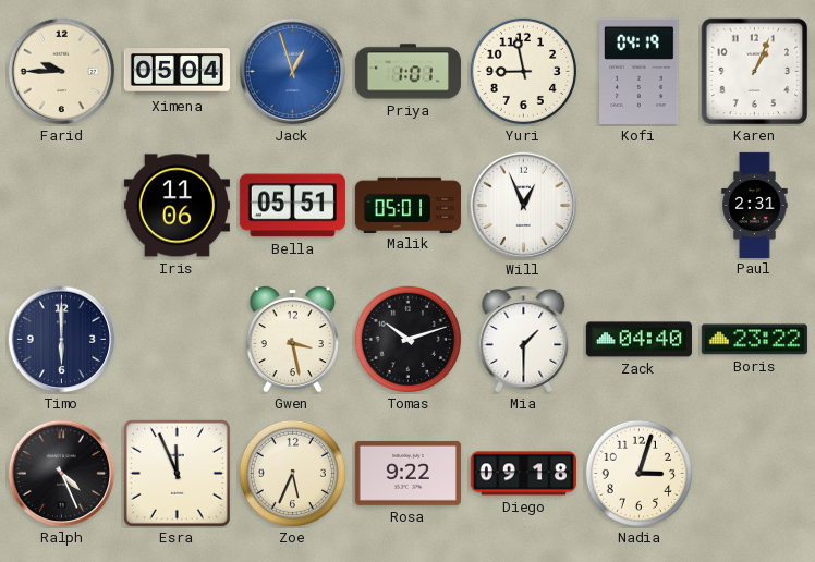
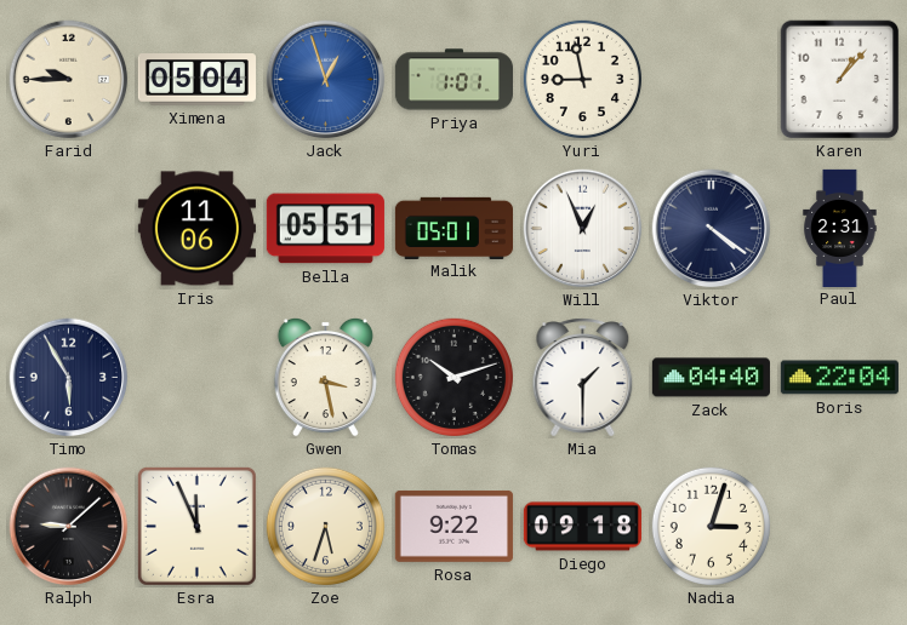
Kofi: 04:19 -> none (640, 71)
Karen: 1:04 -> 1:07 (840, 80)
Viktor: none -> 4:21 (712, 229)
Timo: 6:00 -> 5:55 (69, 378)
Boris: 23:22 -> 22:04 (839, 378)
Ralph: 4:26 -> 9:08 (69, 527)
Zoe: 5:34 -> 5:33 (325, 526)
